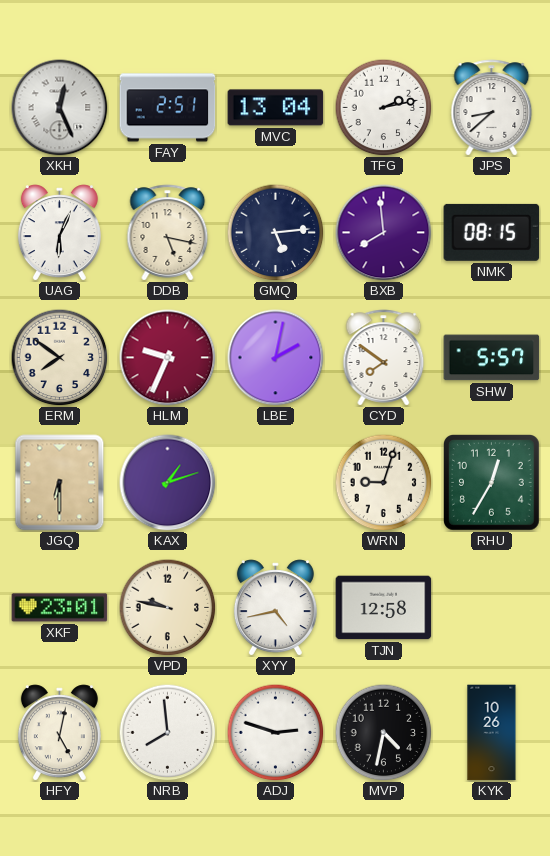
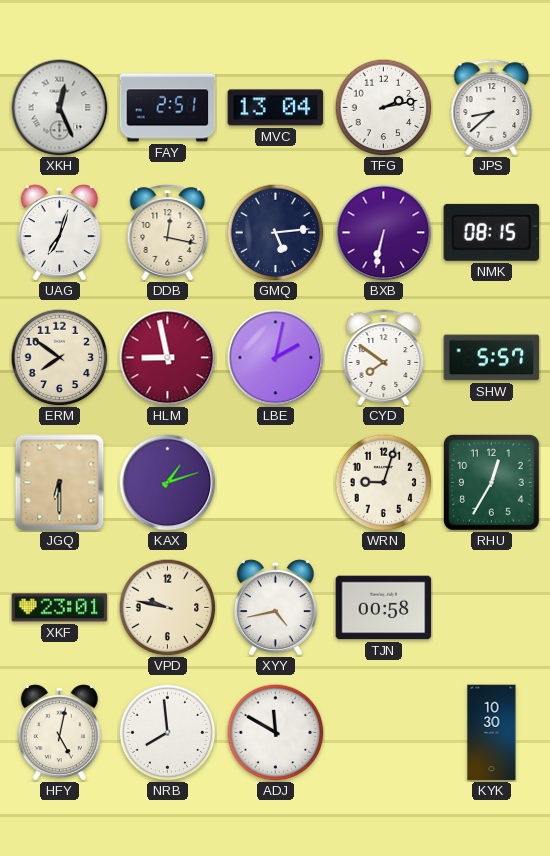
UAG: 6:04 -> 7:03 (59, 233)
DDB: 5:17 -> 12:17 (168, 233)
BXB: 7:59 -> 6:32 (384, 233)
HLM: 9:34 -> 8:58 (168, 358)
TJN: 12:58 -> 00:58 (384, 608)
ADJ: 2:48 -> 11:50 (275, 732)
MVP: 4:32 -> none (383, 732)
KYK: 10:26 -> 10:30 (492, 733)
